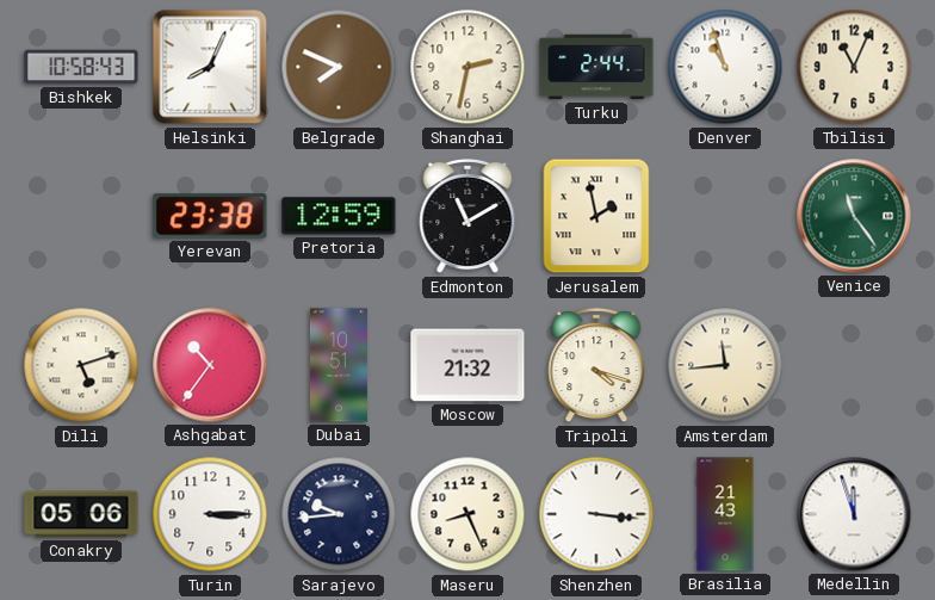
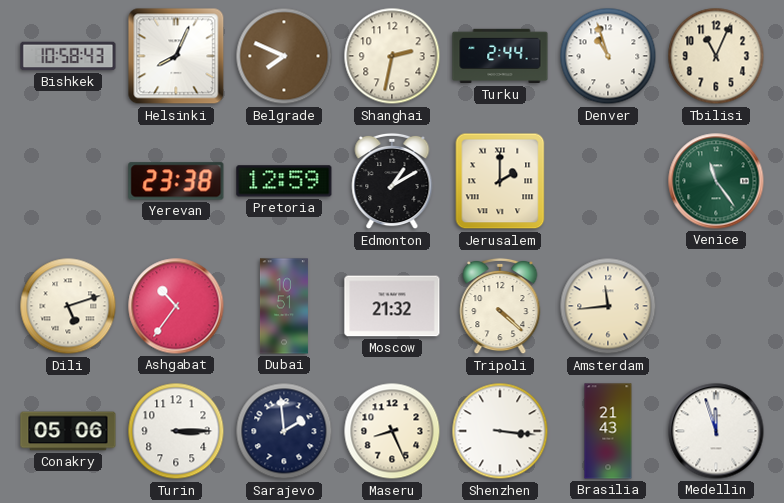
Edmonton: 11:10 -> 1:10 (392, 181)
Jerusalem: 1:58 -> 2:00 (500, 181)
Tripoli: 4:18 -> 4:22 (500, 306)
Sarajevo: 9:44 -> 1:59 (284, 431)
